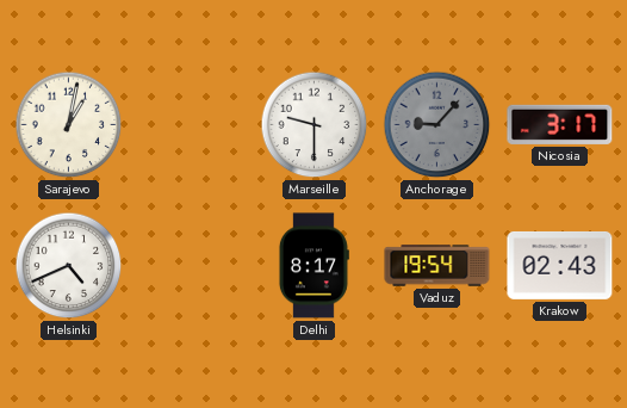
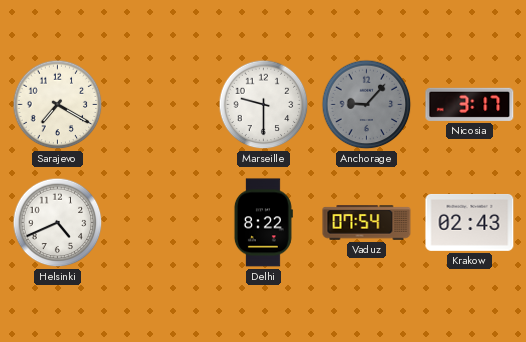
Sarajevo: 1:02 -> 7:20 (58, 105)
Delhi: 8:17 -> 8:22 (263, 223)
Vaduz: 19:54 -> 07:54 (367, 223)
